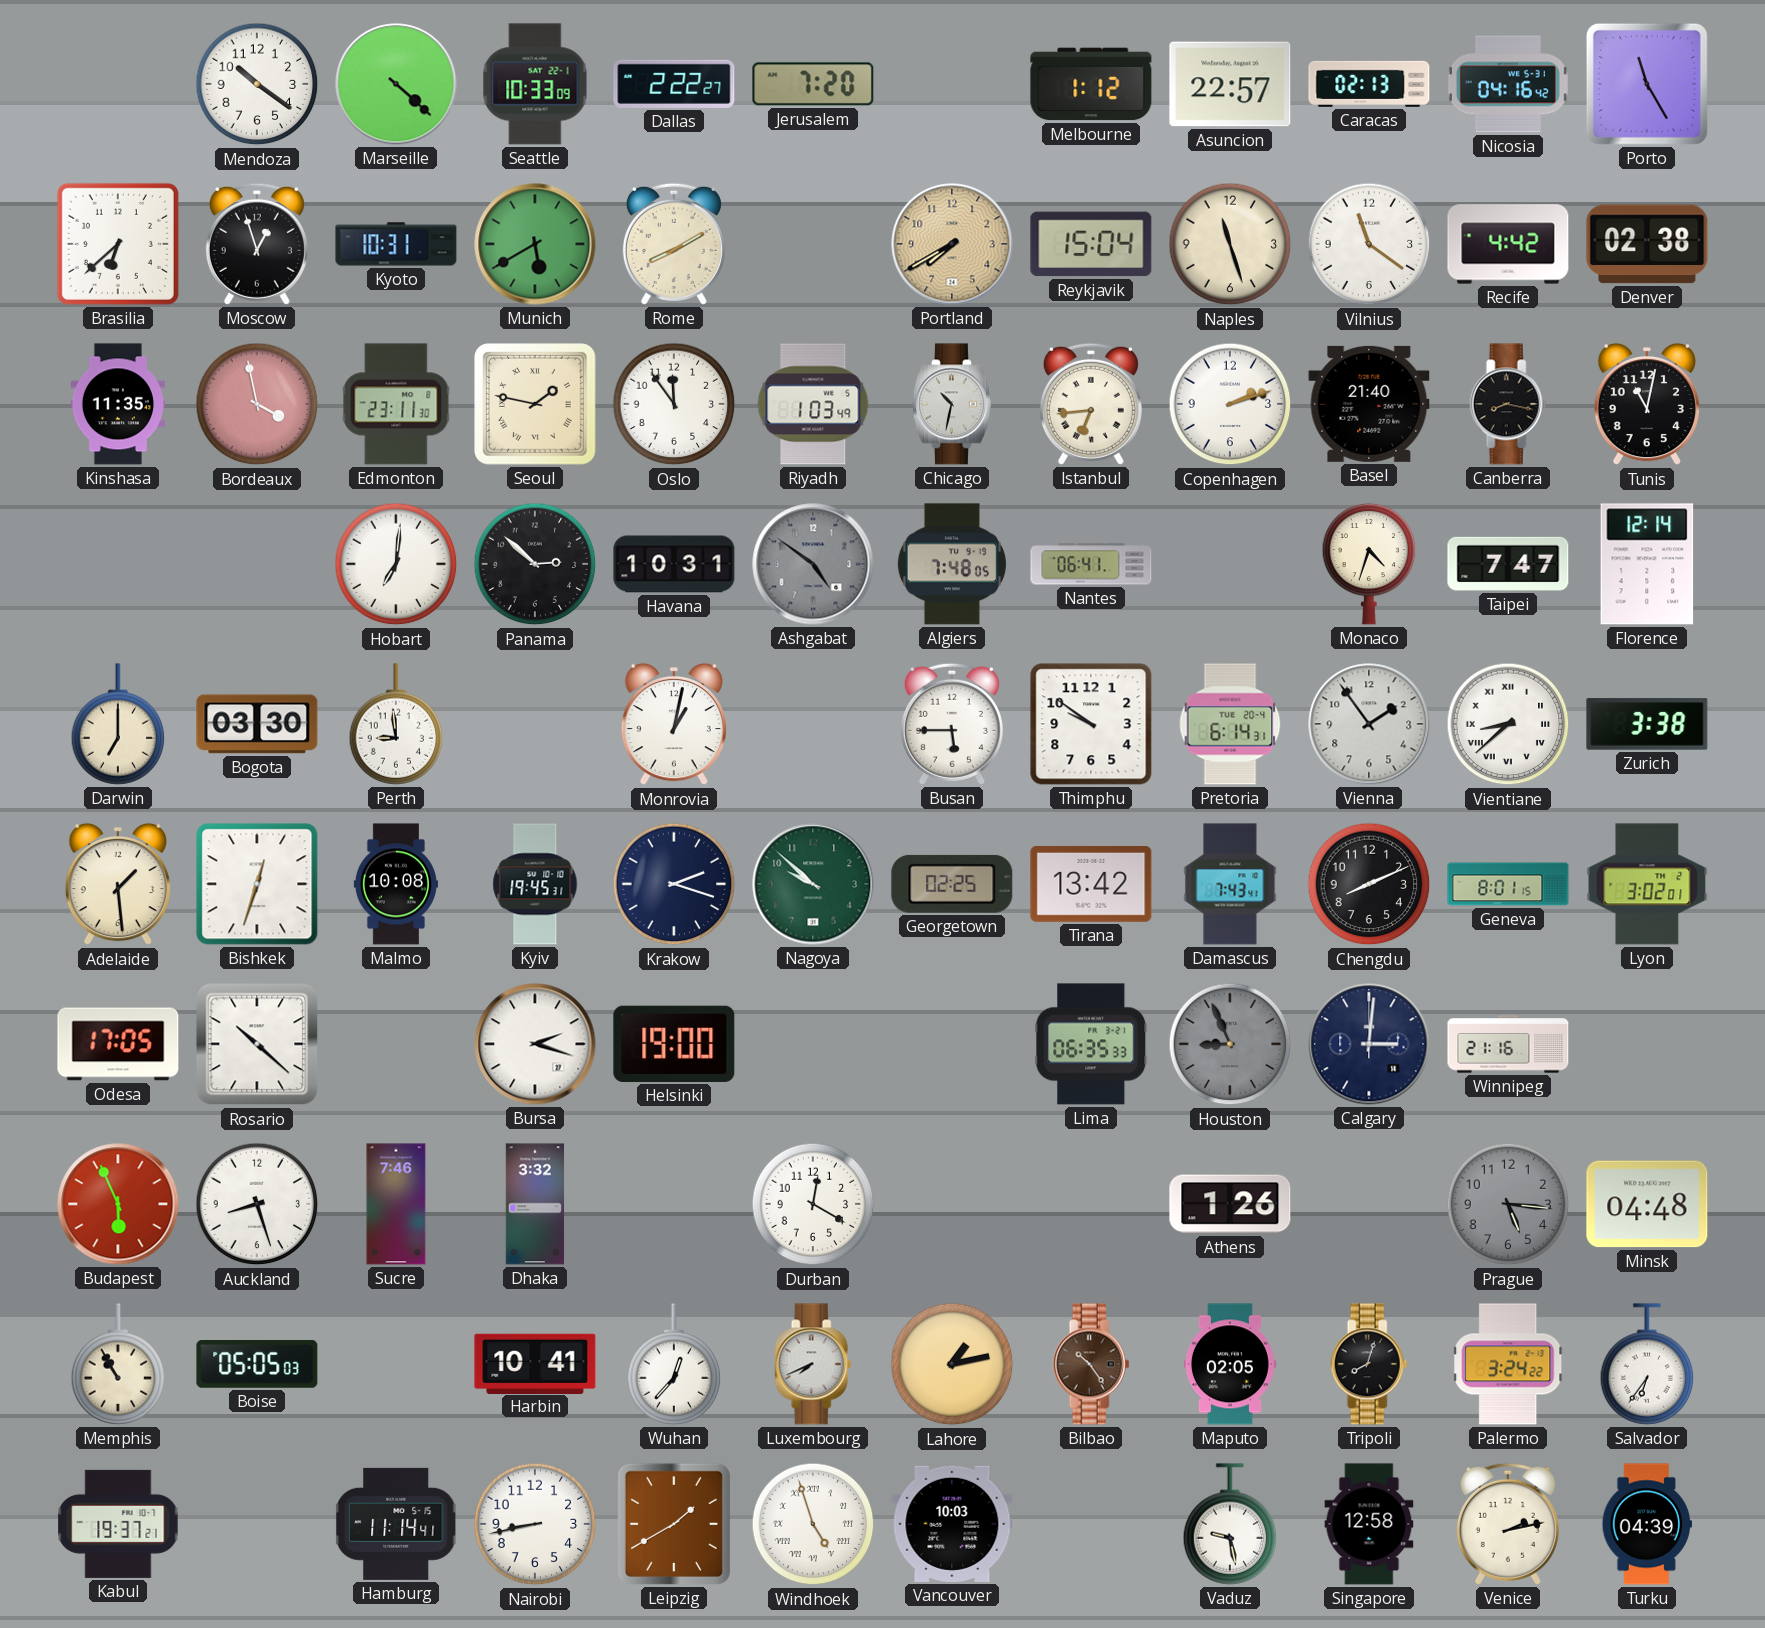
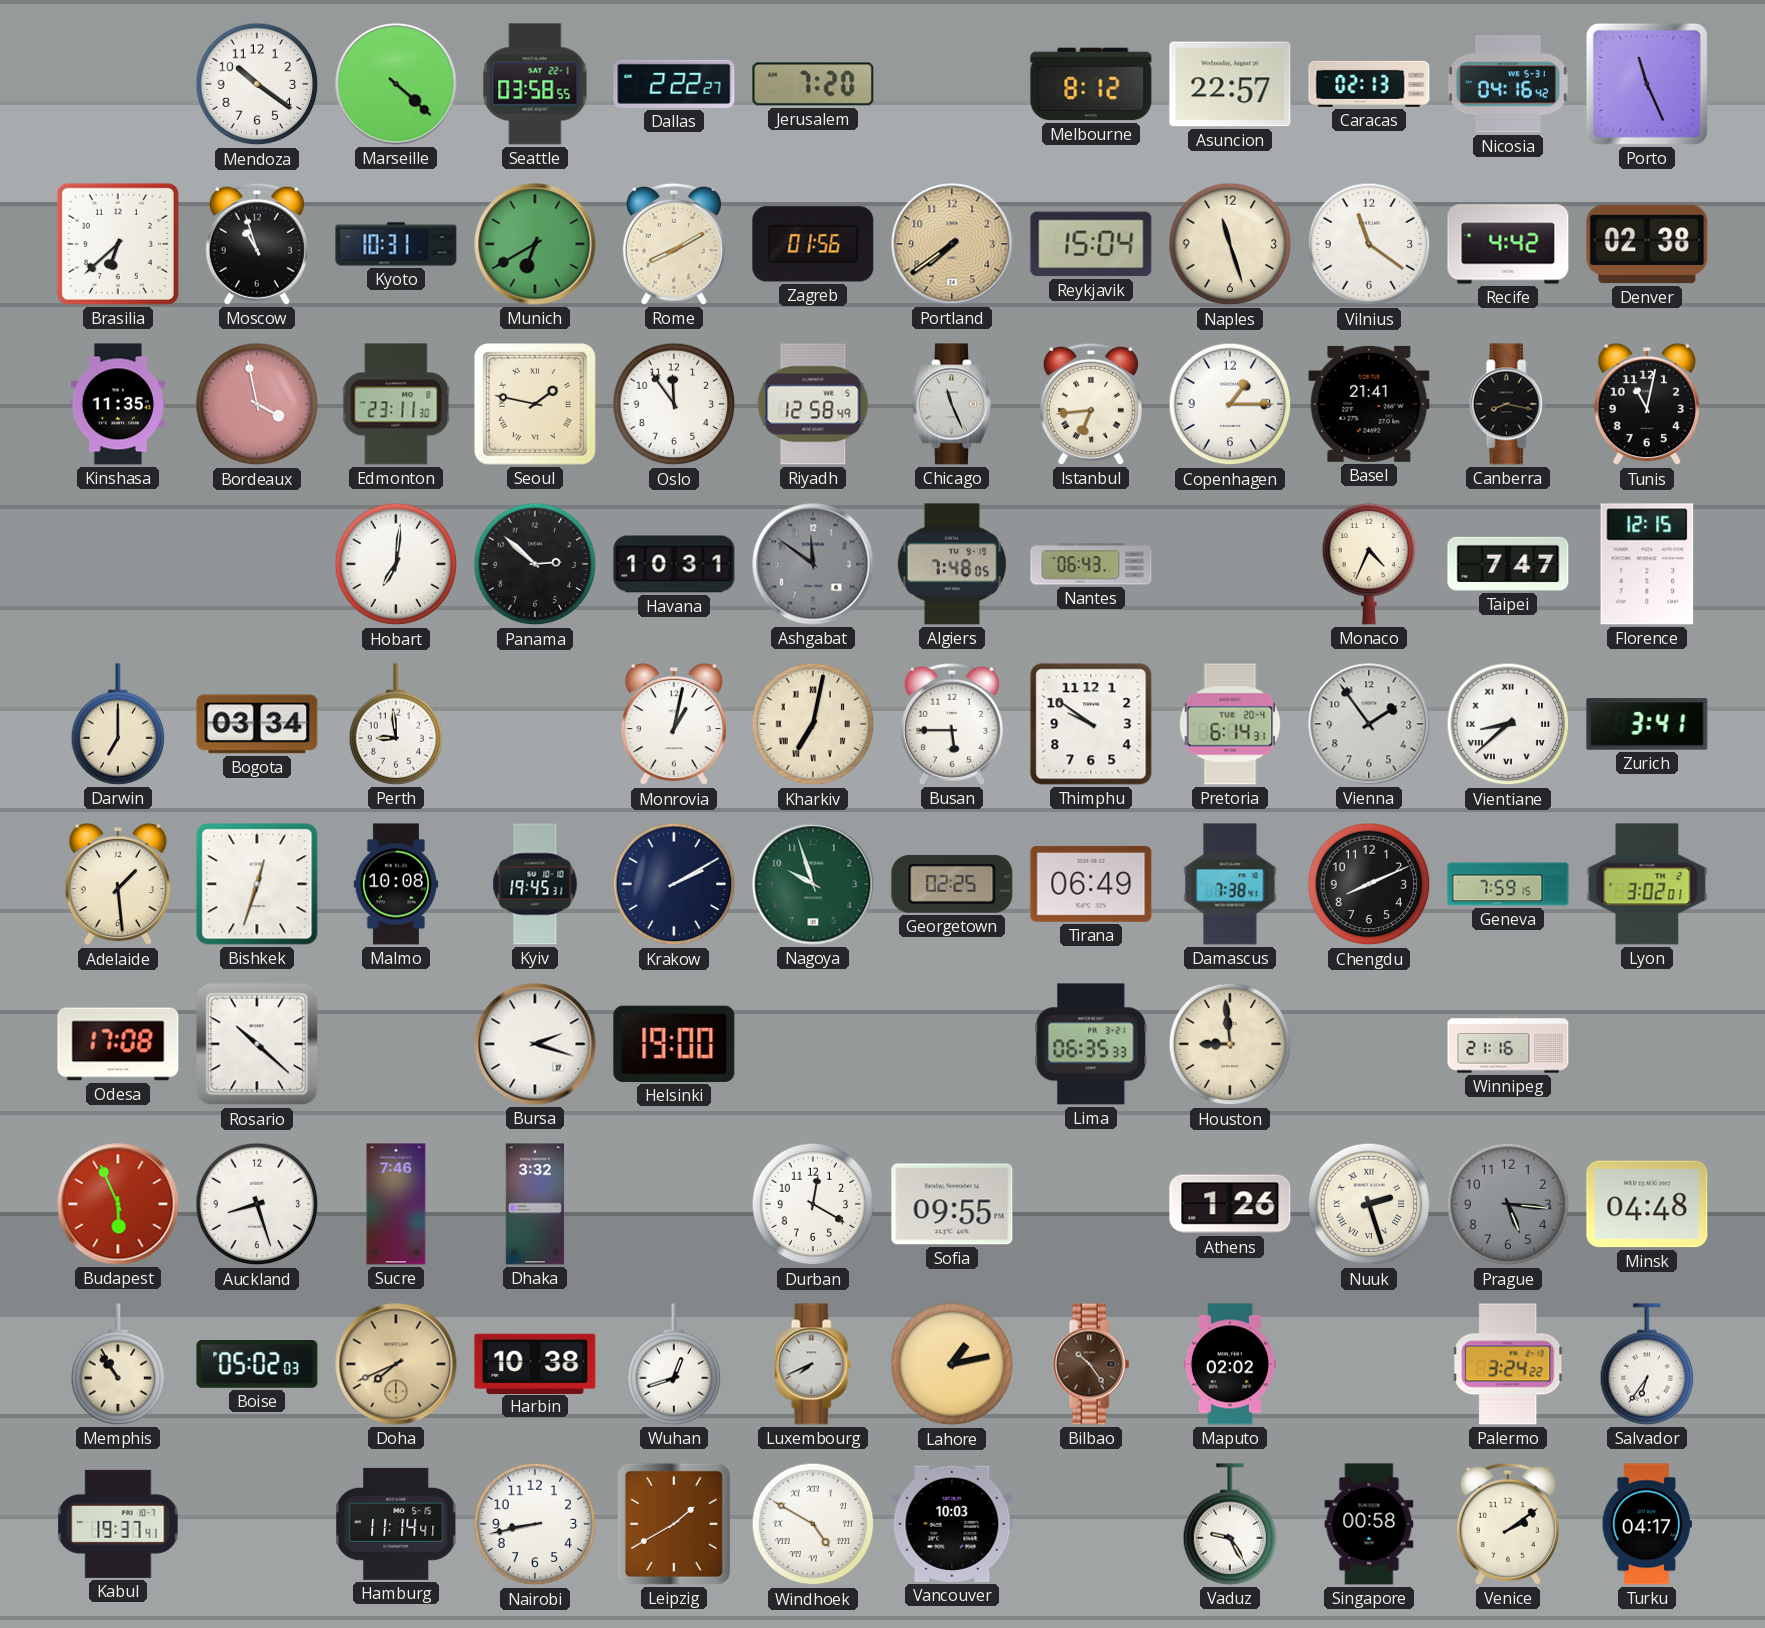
Seattle: 10:33 -> 03:58 (535, 84)
Melbourne: 1:12 -> 8:12 (1091, 84)
Porto: 11:25 -> 11:26 (1647, 84)
Moscow: 12:57 -> 10:57 (257, 244)
Munich: 5:40 -> 6:40 (535, 244)
Zagreb: none -> 01:56 (813, 244)
Portland: 7:40 -> 7:39 (952, 244)
Riyadh: 1:03 -> 12:58 (813, 404)
Chicago: 10:32 -> 11:26 (952, 404)
Copenhagen: 2:12 -> 1:15 (1230, 404)
Basel: 21:40 -> 21:41 (1369, 404)
Ashgabat: 4:51 -> 11:51 (813, 564)
Nantes: 06:41 -> 06:43 (1091, 564)
Monaco: 4:33 -> 4:34 (1369, 564)
Florence: 12:14 -> 12:15 (1647, 564)
Bogota: 03:30 -> 03:34 (257, 724)
Kharkiv: none -> 7:02 (813, 724)
Zurich: 3:38 -> 3:41 (1647, 724)
Krakow: 2:18 -> 2:10 (674, 884)
Nagoya: 9:52 -> 9:57 (813, 884)
Tirana: 13:42 -> 06:49 (1091, 884)
Damascus: 7:43 -> 7:38 (1230, 884)
Geneva: 8:01 -> 7:59 (1508, 884)
Odesa: 17:05 -> 17:08 (118, 1044)
Houston: 8:56 -> 8:59 (1230, 1044)
Houston dial: grey -> cream (1230, 1044)
Calgary: 3:01 -> none (1369, 1044)
Sofia: none -> 09:55 (952, 1204)
Nuuk: none -> 2:27 (1369, 1204)
Memphis: 10:55 -> 10:54 (118, 1364)
Boise: 05:05 -> 05:02 (257, 1365)
Doha: none -> 7:41 (396, 1364)
Harbin: 10:41 -> 10:38 (535, 1363)
Wuhan: 12:37 -> 12:42 (674, 1364)
Maputo: 02:05 -> 02:02 (1230, 1364)
Tripoli: 8:03 -> none (1369, 1364)
Kabul: 19:37:21 -> 19:37:41 (118, 1524)
Windhoek: 4:57 -> 4:50 (813, 1524)
Vaduz: 9:28 -> 9:25 (1230, 1524)
Singapore: 12:58 -> 00:58 (1369, 1524)
Venice: 2:13 -> 2:09 (1508, 1524)
Turku: 04:39 -> 04:17 (1647, 1524)
